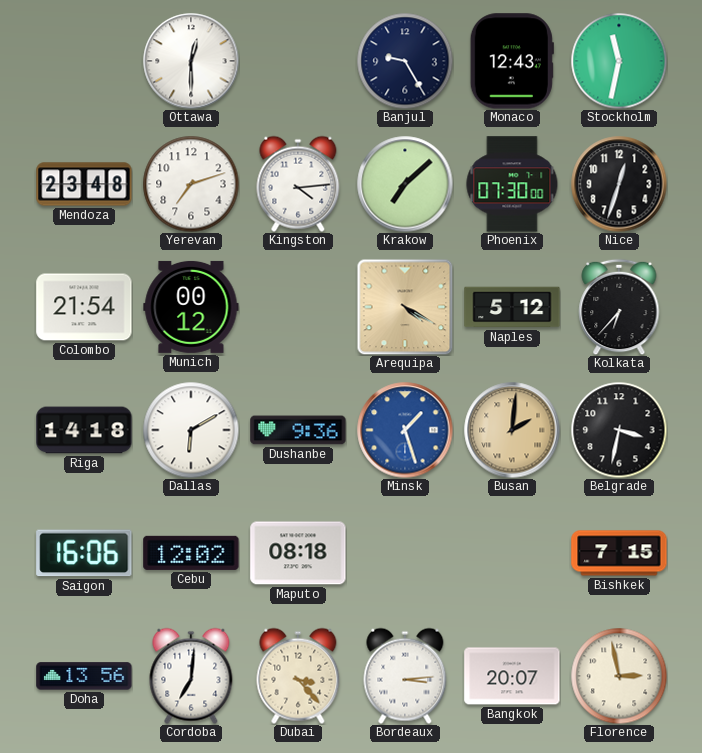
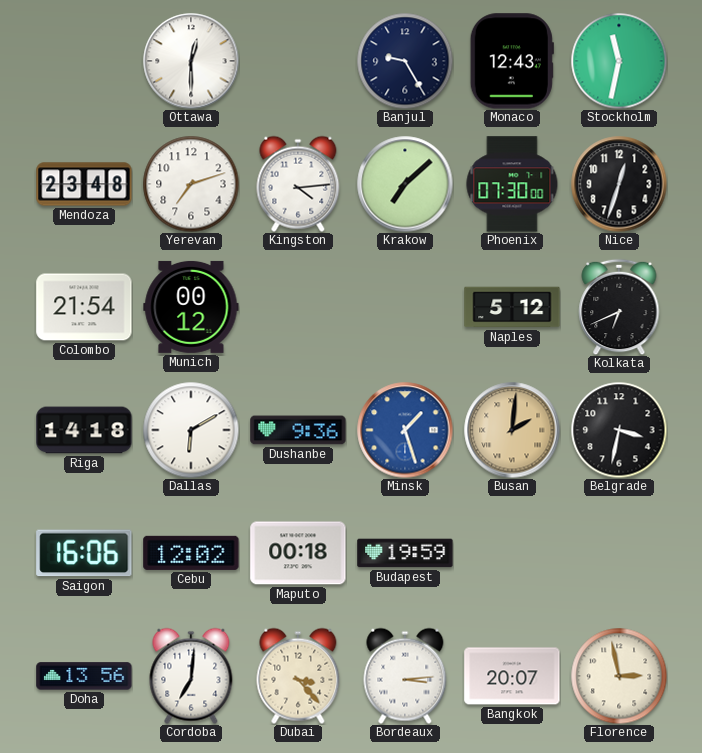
Arequipa: 4:20 -> none (405, 307)
Kolkata: 6:37 -> 6:41 (619, 307)
Maputo: 08:18 -> 00:18 (298, 553)
Budapest: none -> 19:59 (405, 553)
Bishkek: 7:15 -> none (619, 553)
